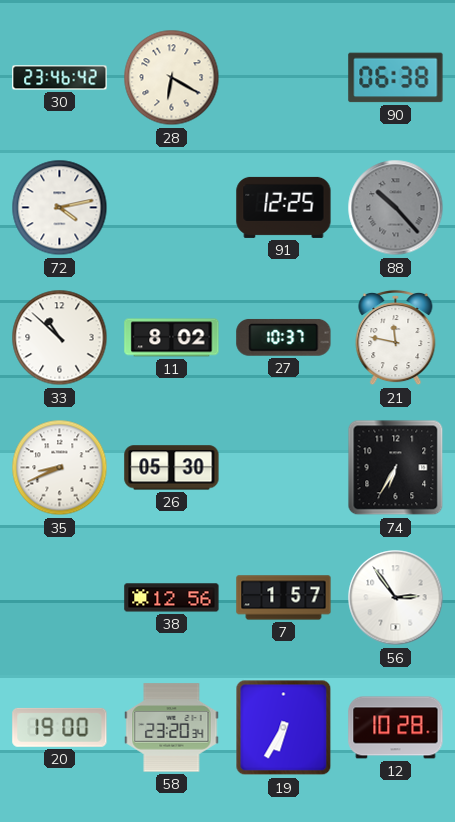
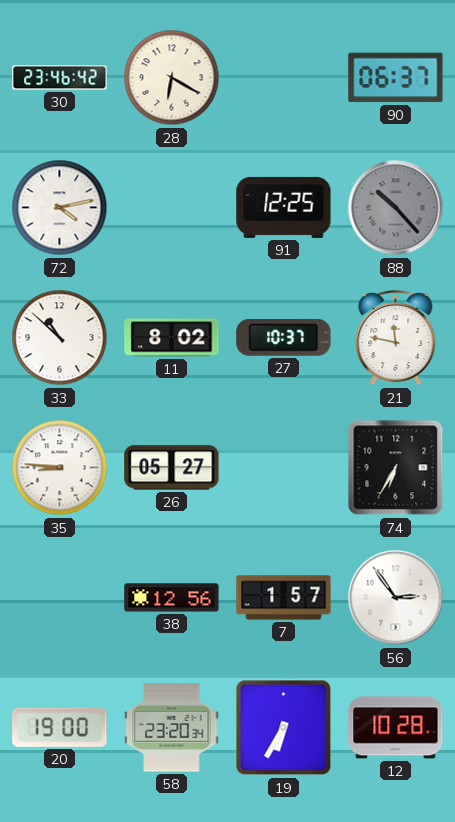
90: 06:38 -> 06:37 (396, 78)
35: 8:41 -> 8:46 (60, 468)
26: 05:30 -> 05:27 (172, 468)
